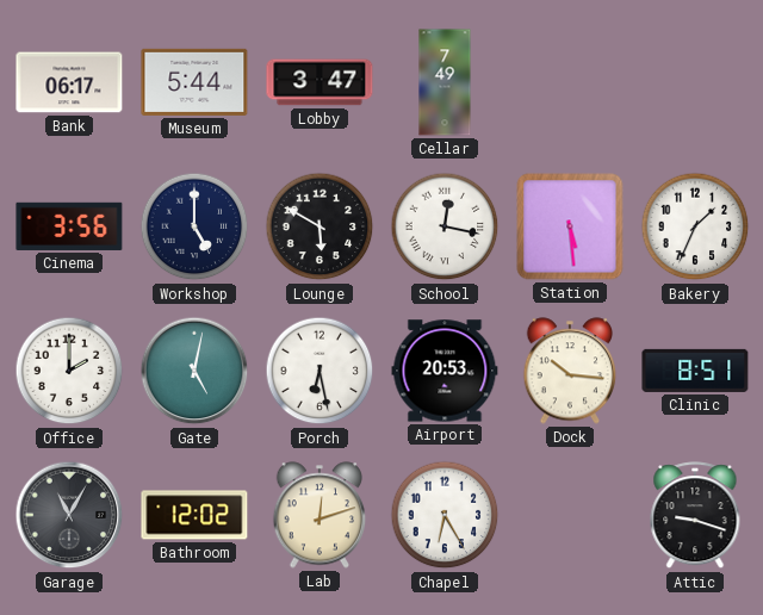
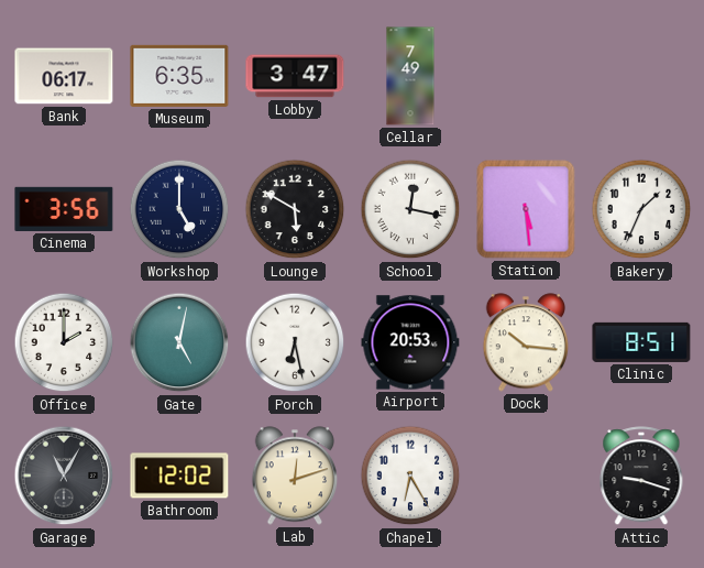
Museum: 5:44 -> 6:35 (179, 76)
